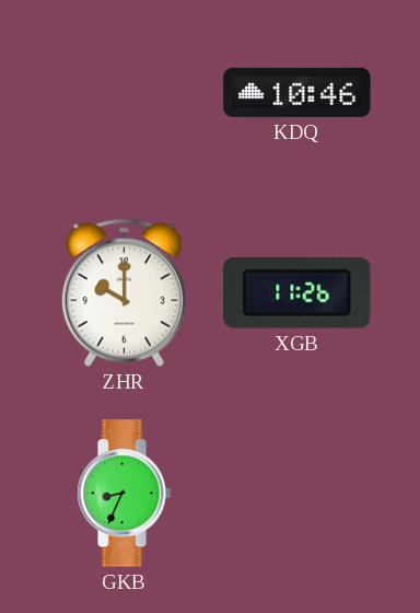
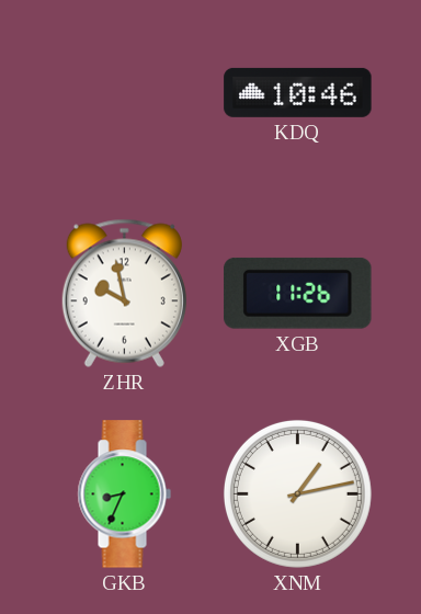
ZHR: 10:00 -> 9:58 (124, 293)
XNM: none -> 1:13 (297, 493)
